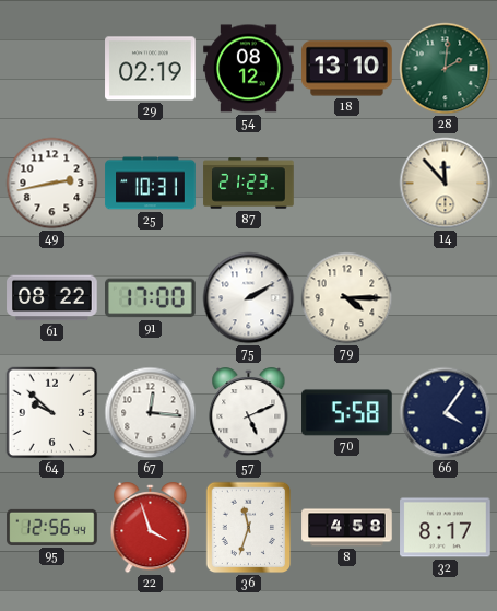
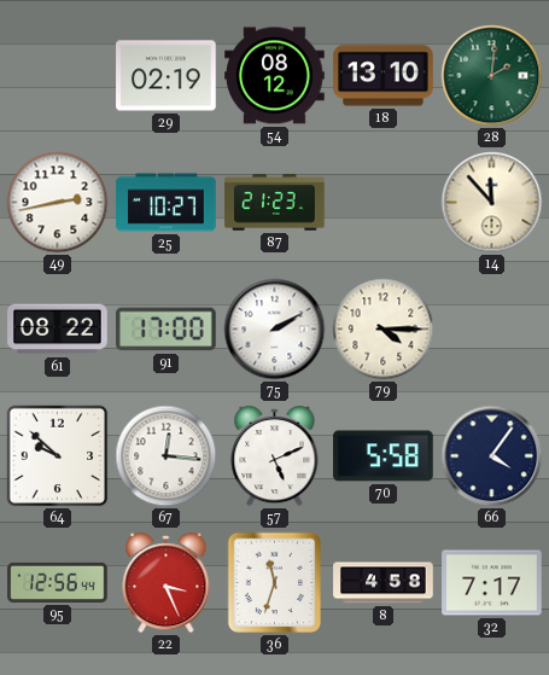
25: 10:31 -> 10:27 (167, 203)
22: 3:57 -> 3:26 (167, 584)
32: 8:17 -> 7:17 (492, 583)
